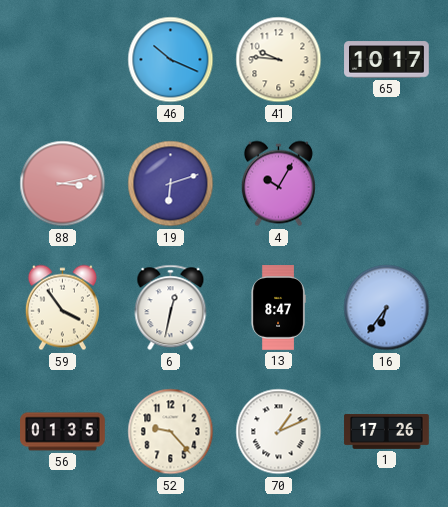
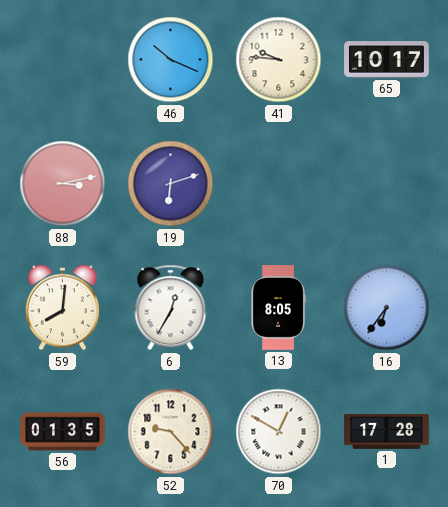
4: 10:05 -> none (278, 184)
59: 3:54 -> 8:01 (62, 308)
6: 12:32 -> 12:35 (171, 308)
13: 8:47 -> 8:05 (278, 308)
70: 1:11 -> 12:50 (279, 432)
1: 17:26 -> 17:28 (387, 431)
